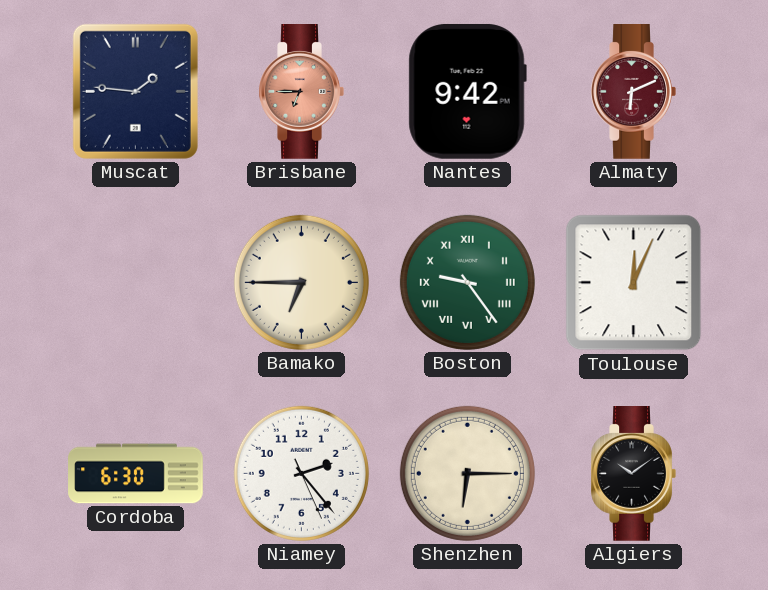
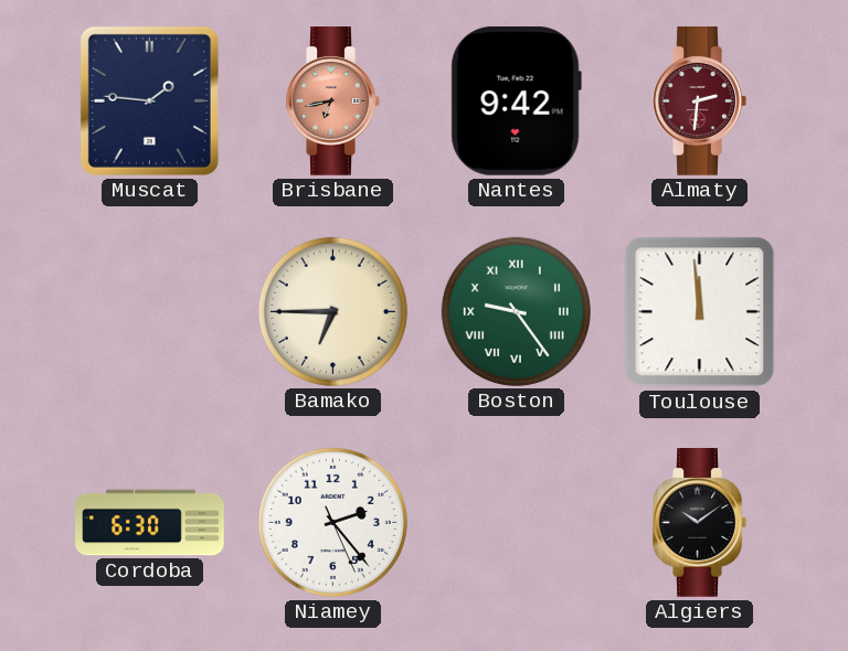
Brisbane: 6:45 -> 6:43 (332, 102)
Almaty: 6:11 -> 2:31 (699, 102)
Toulouse: 12:04 -> 11:59 (700, 312)
Shenzhen: 6:15 -> none (467, 473)
